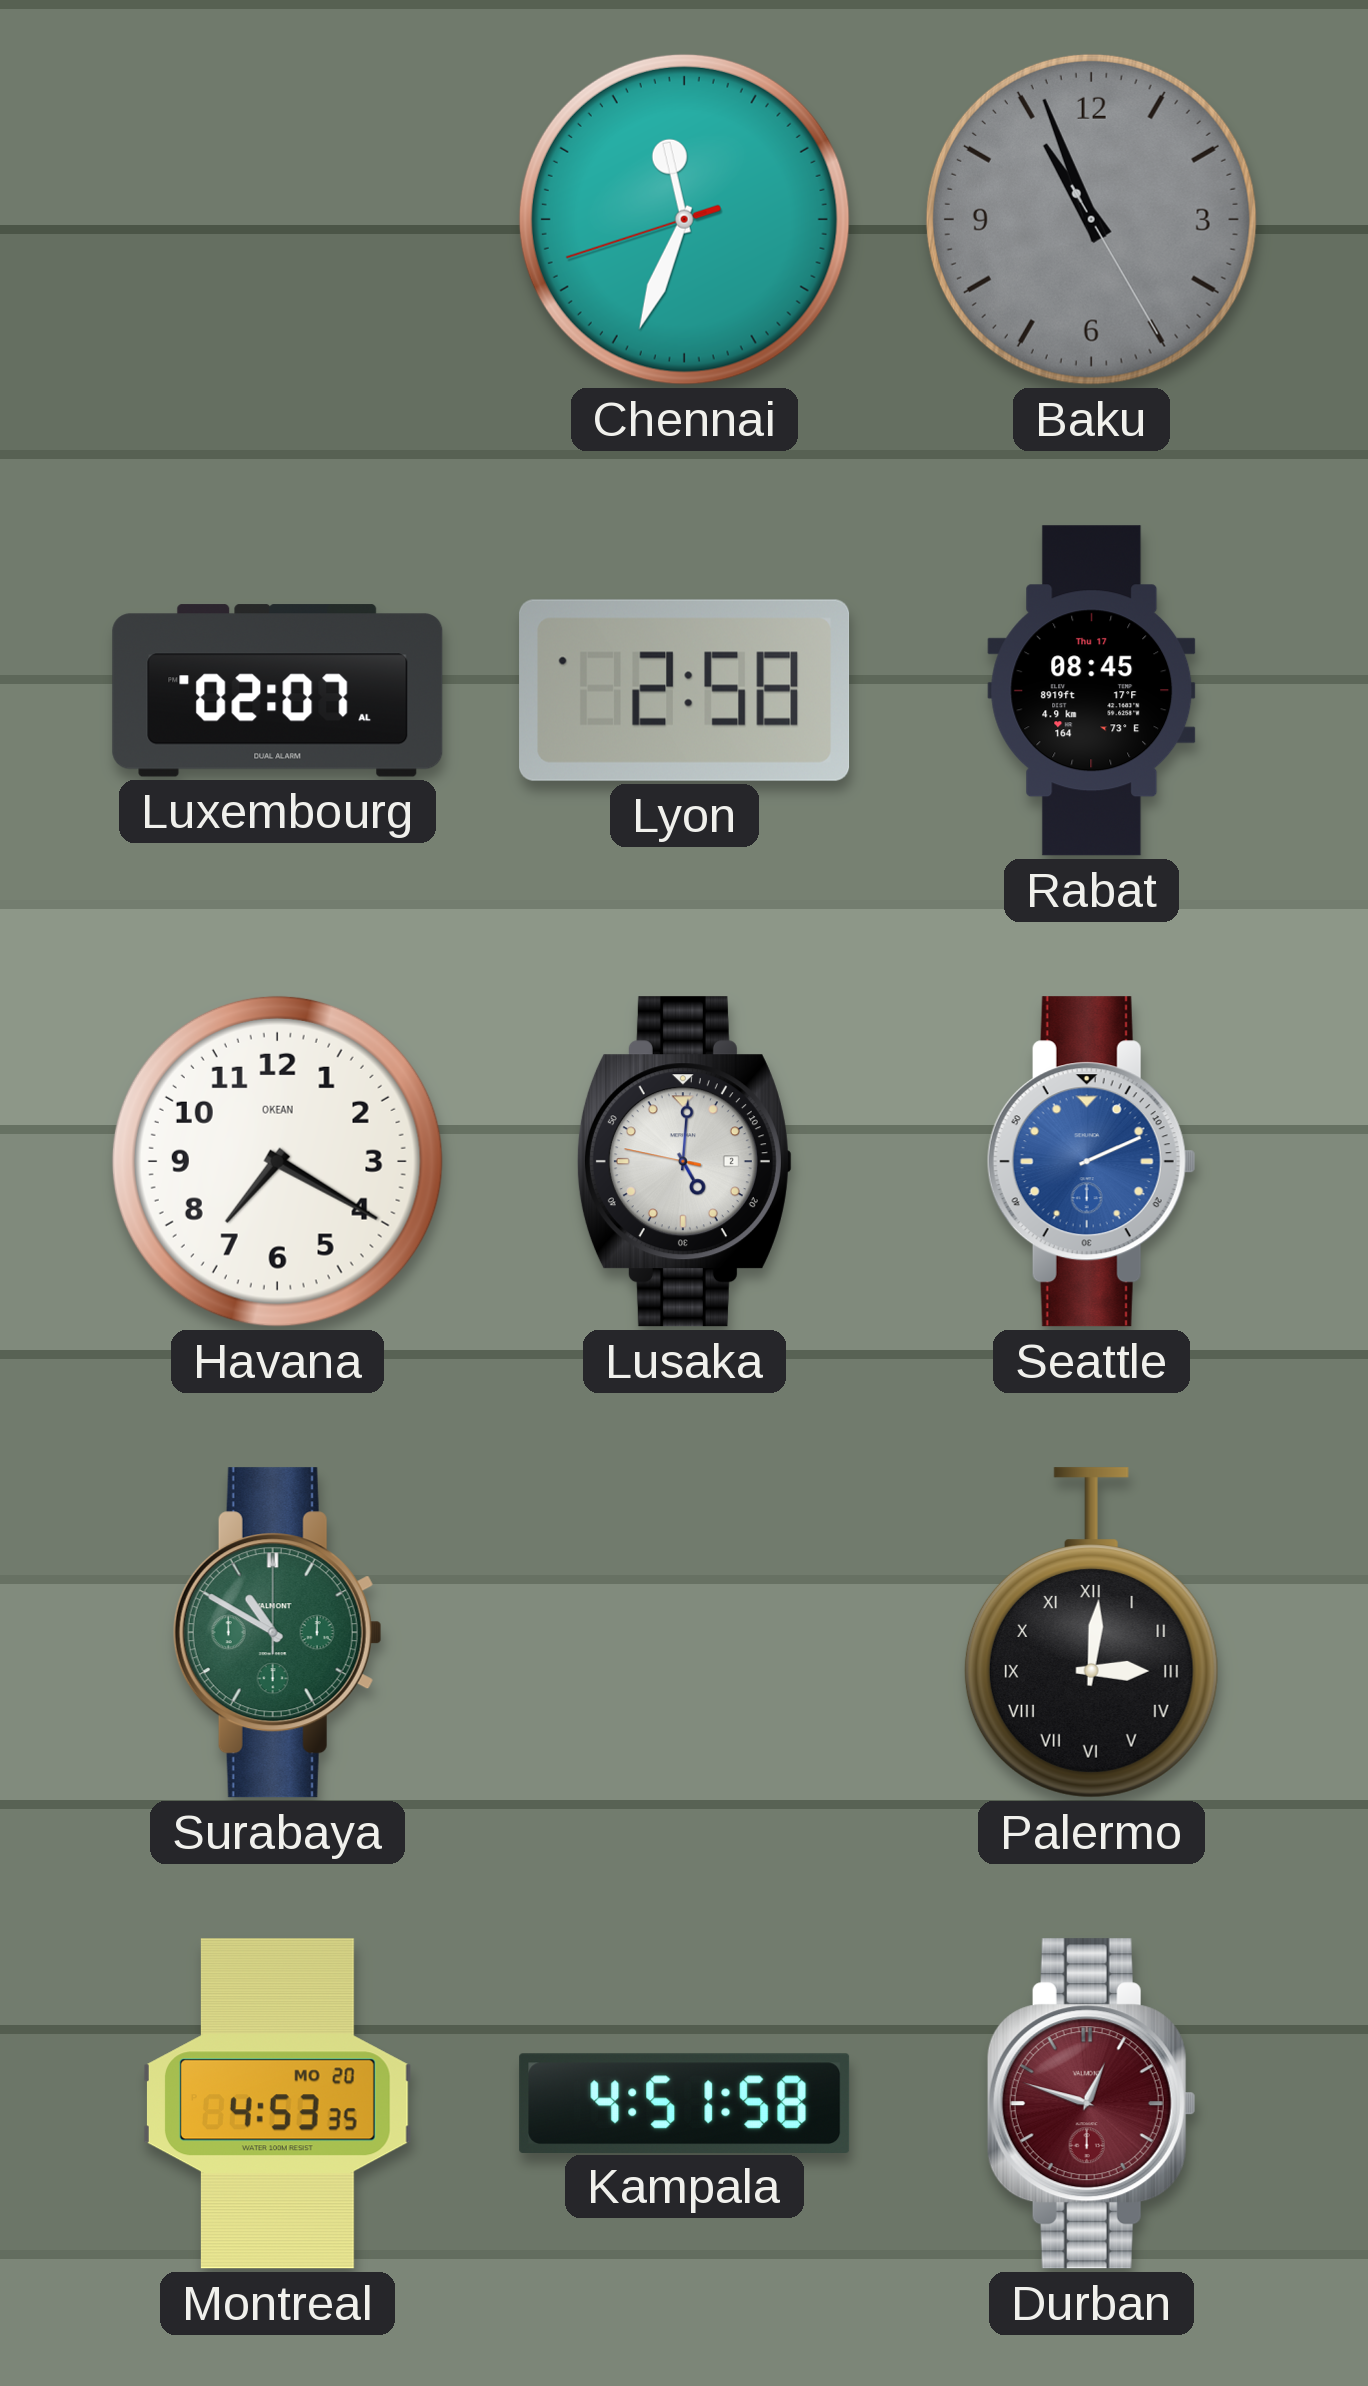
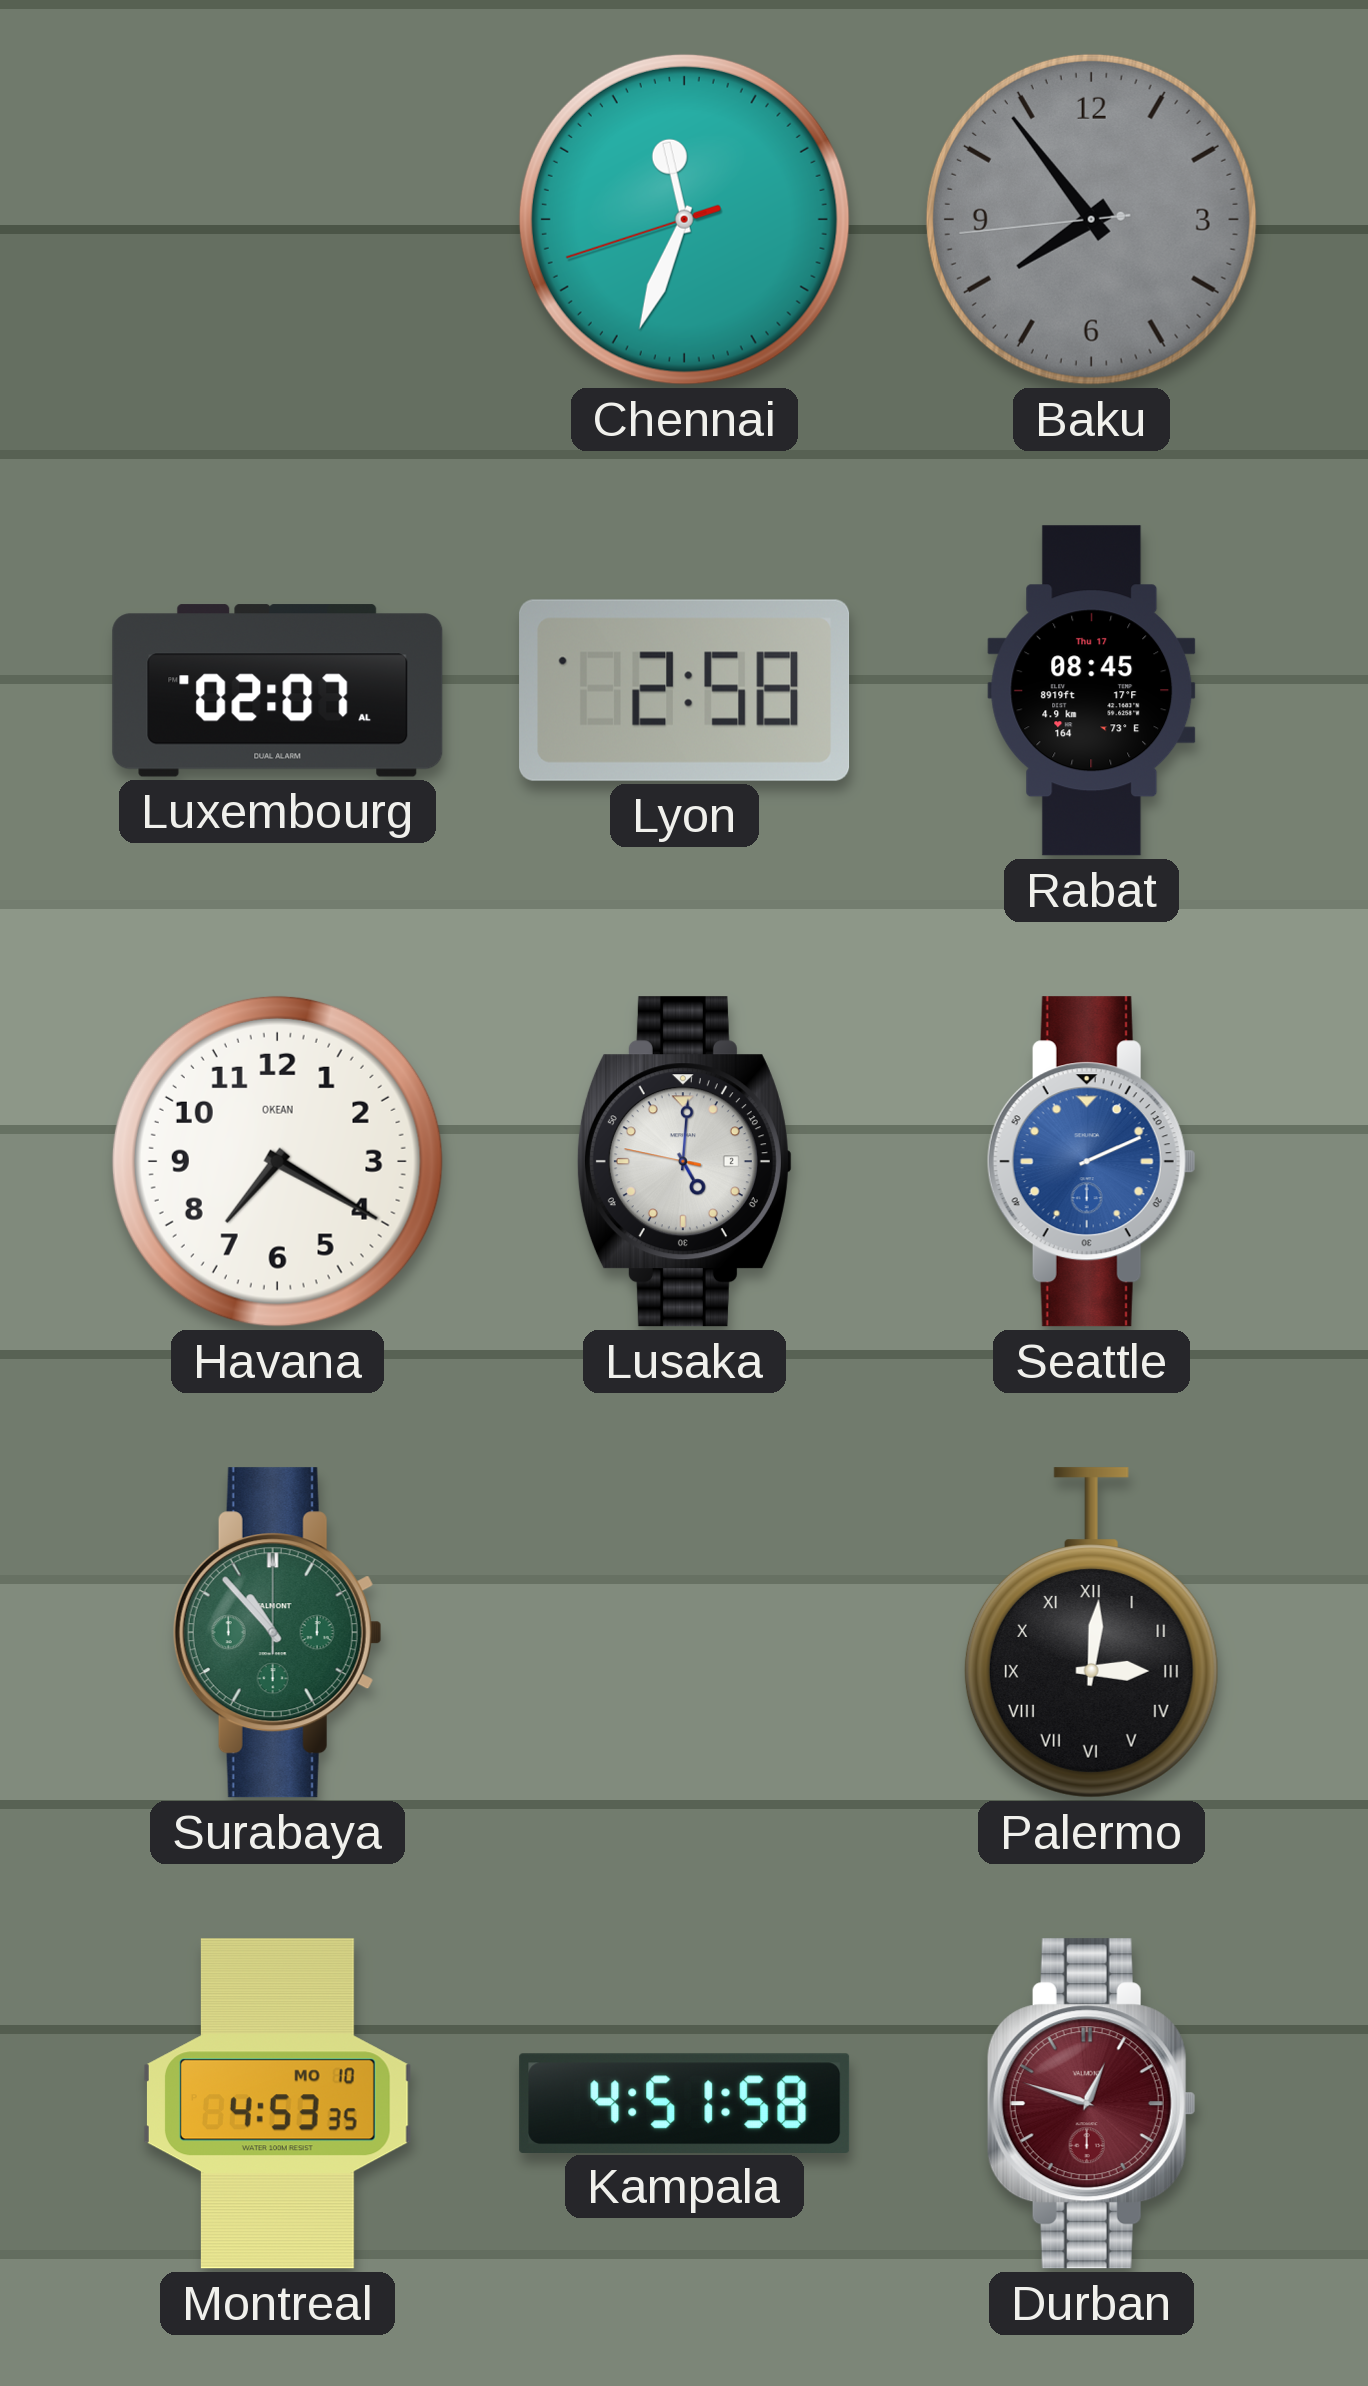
Baku: 10:56 -> 7:53 (1091, 219)
Surabaya: 10:50 -> 10:53 (277, 1633)
Montreal date: MO 20 -> MO 10 (277, 2104)
